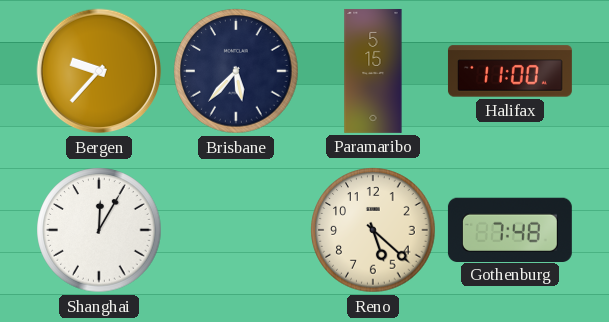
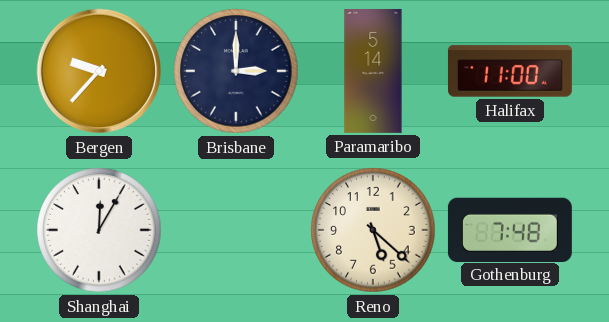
Brisbane: 5:37 -> 3:00 (236, 71)
Paramaribo: 5:15 -> 5:14 (373, 71)
